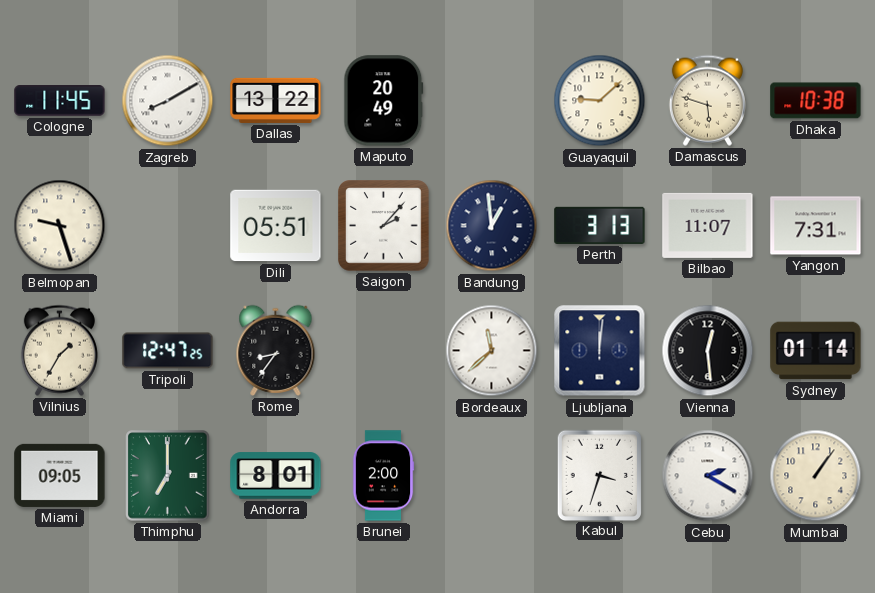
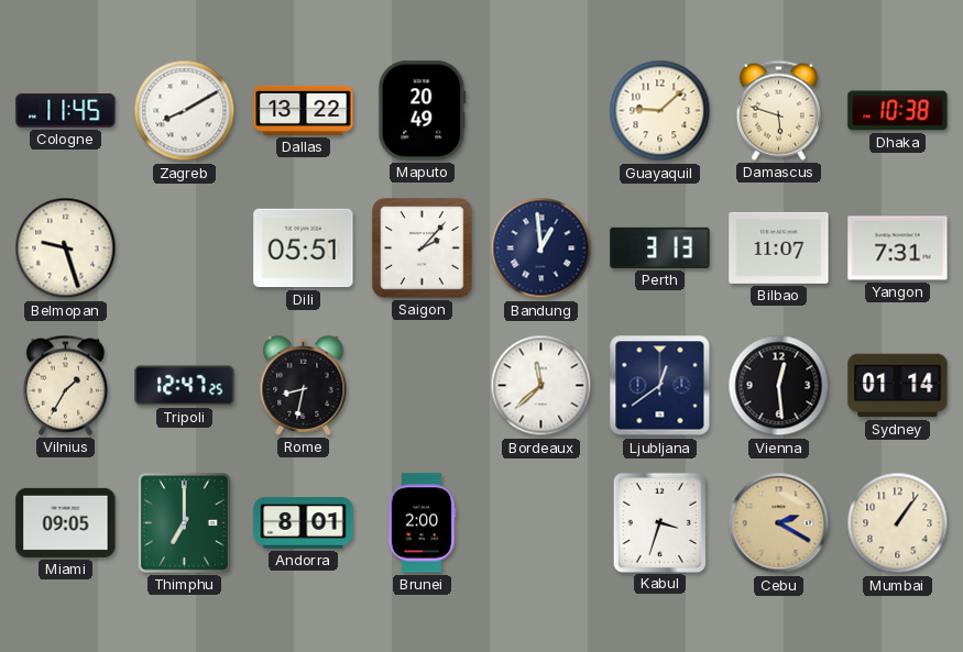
Rome: 8:36 -> 8:32 (304, 385)
Ljubljana: 12:01 -> 12:39 (660, 386)
Cebu dial: white -> champagne (779, 523)
